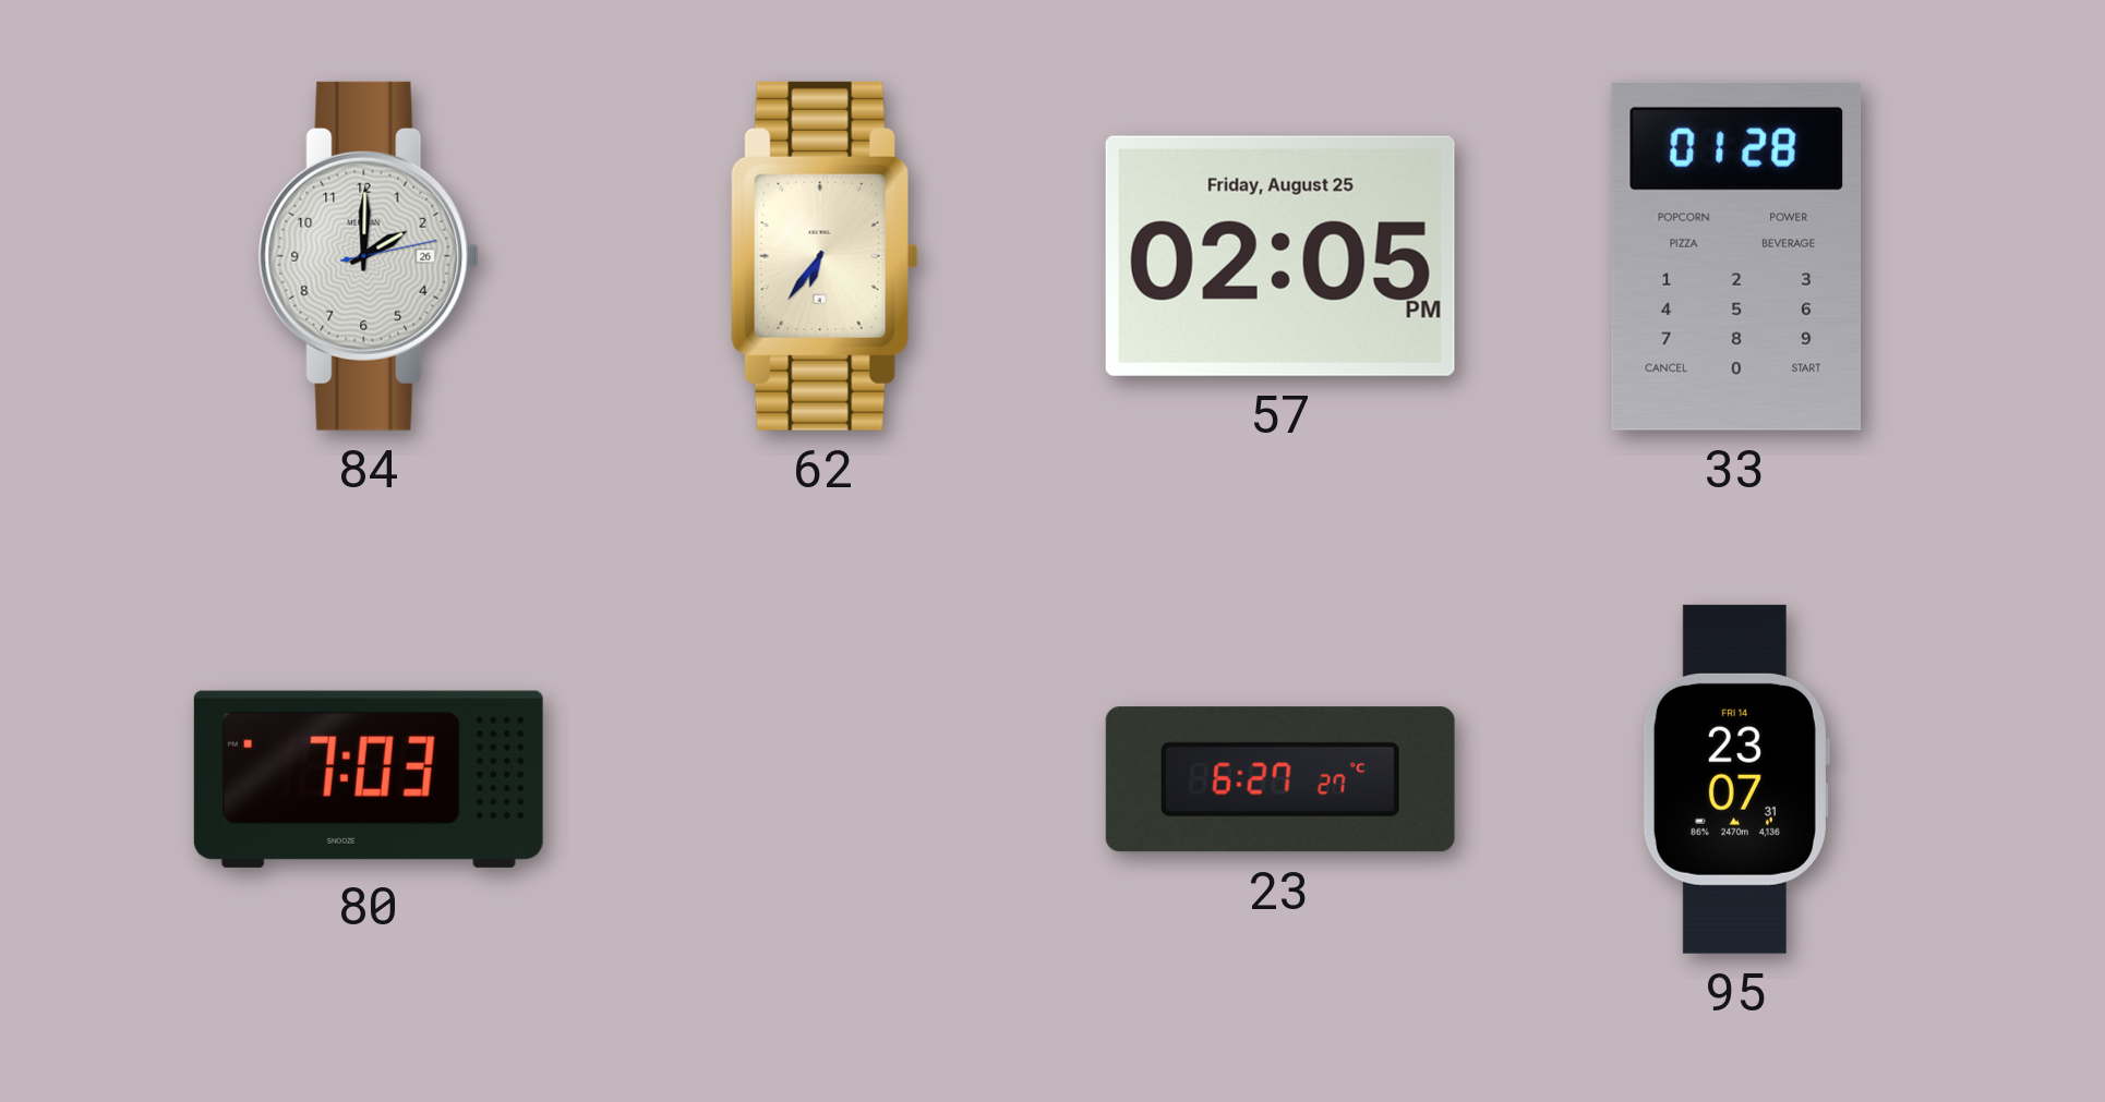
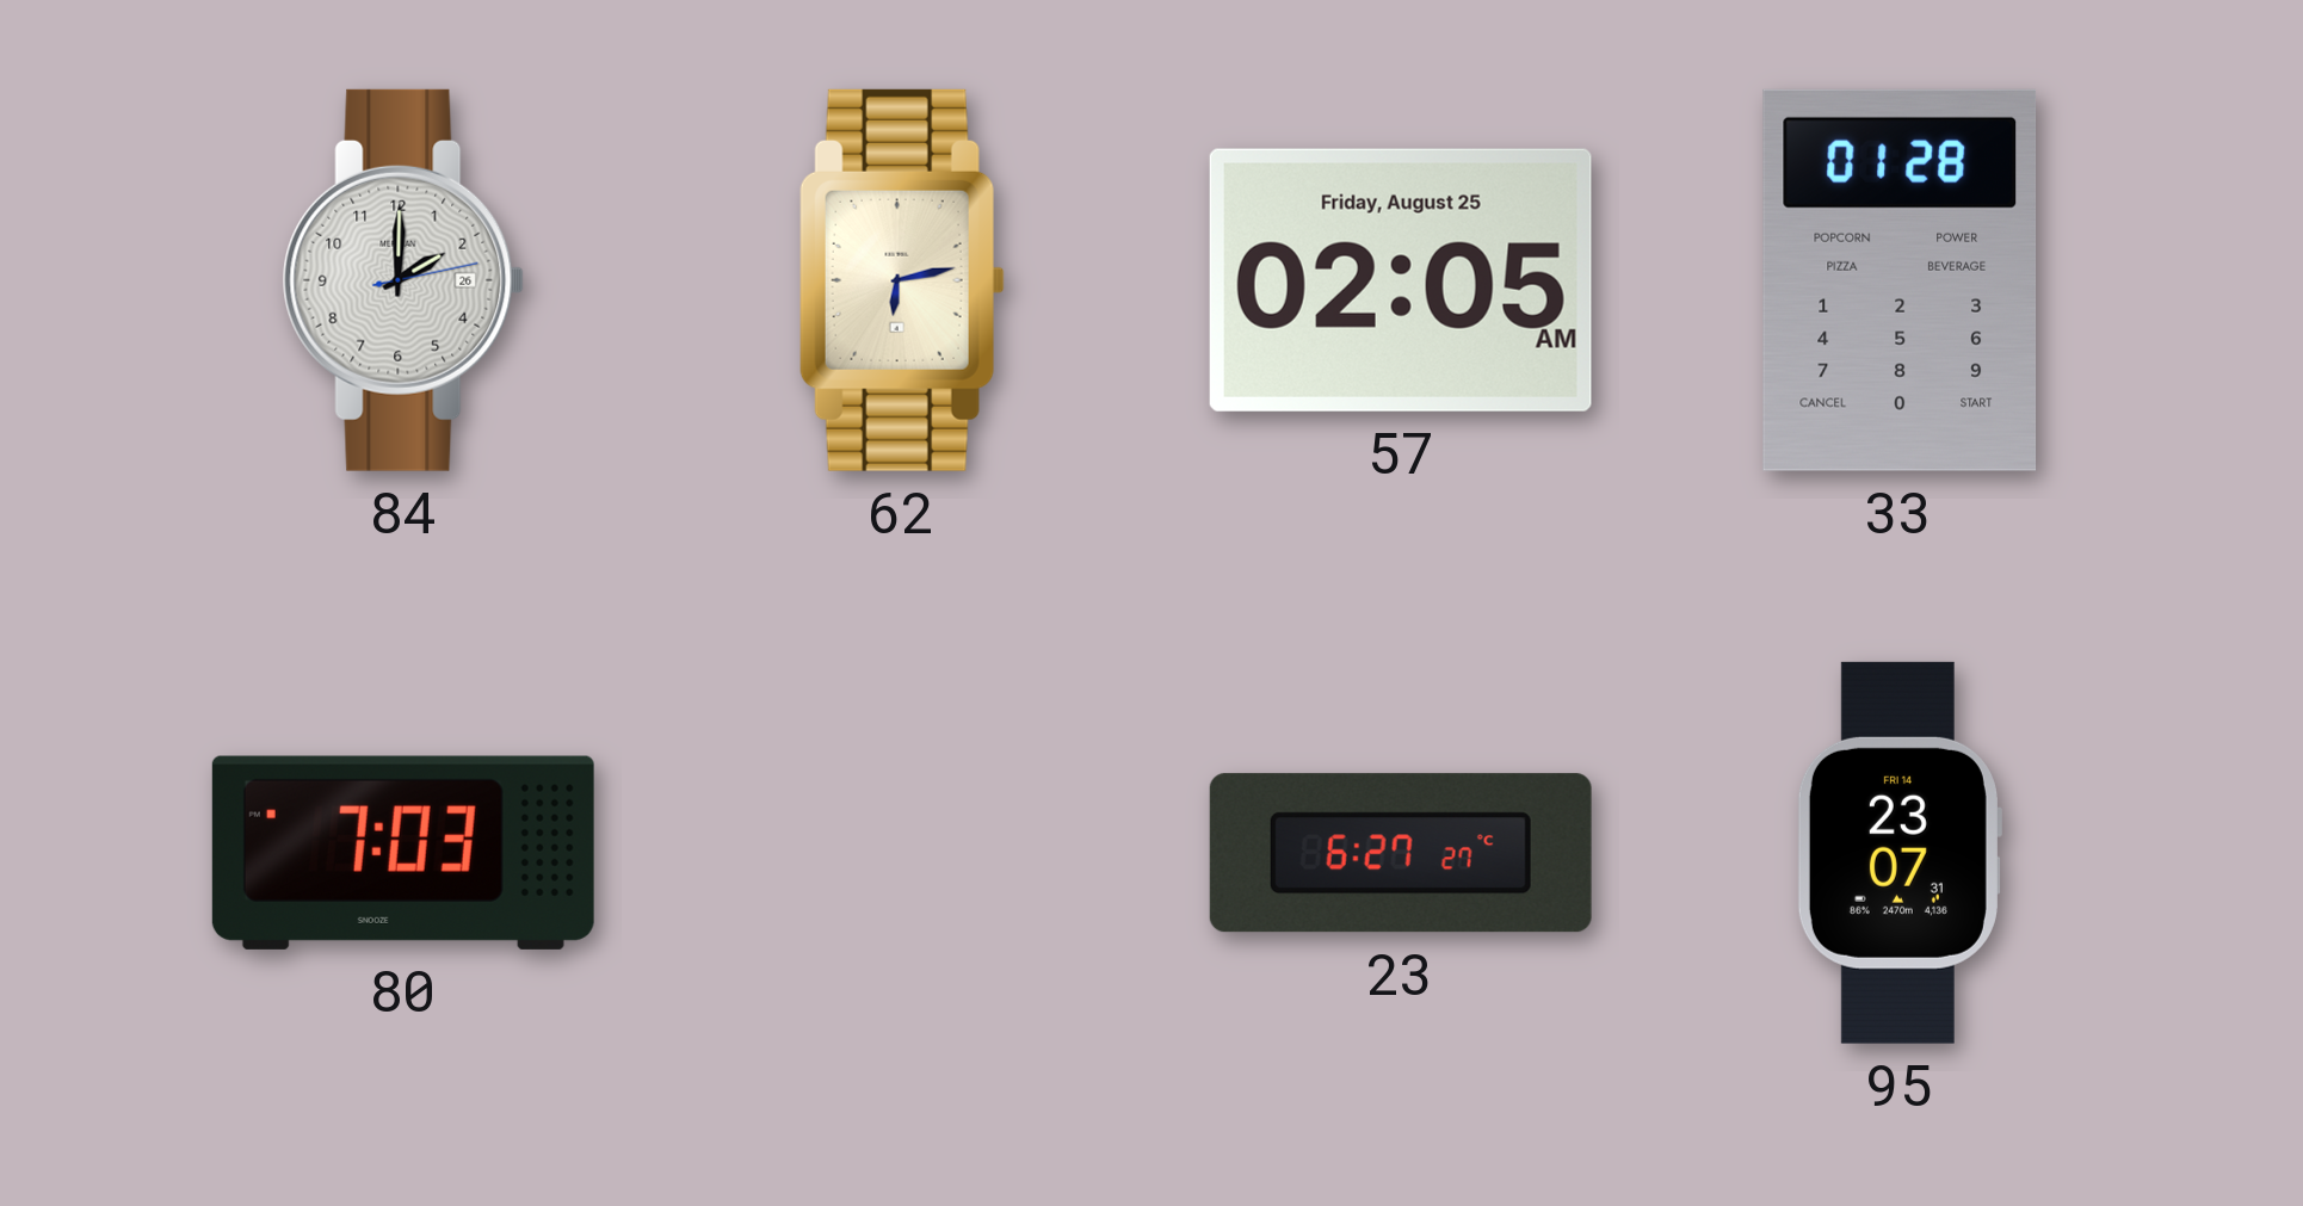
62: 6:36 -> 6:13 (902, 280)
57: 02:05 PM -> 02:05 AM (1401, 280)
